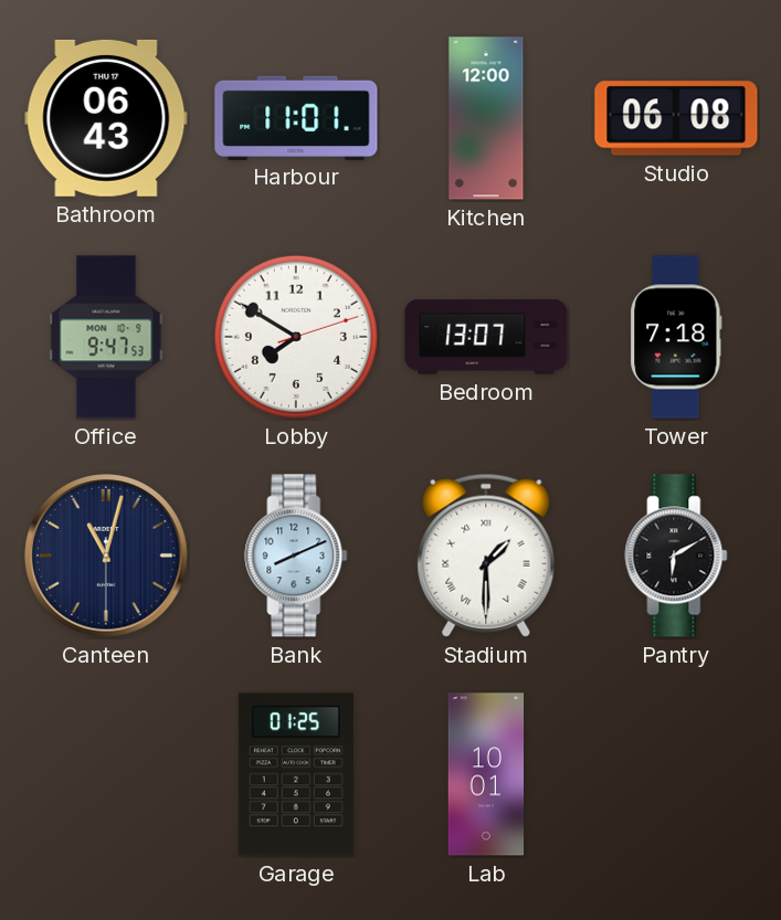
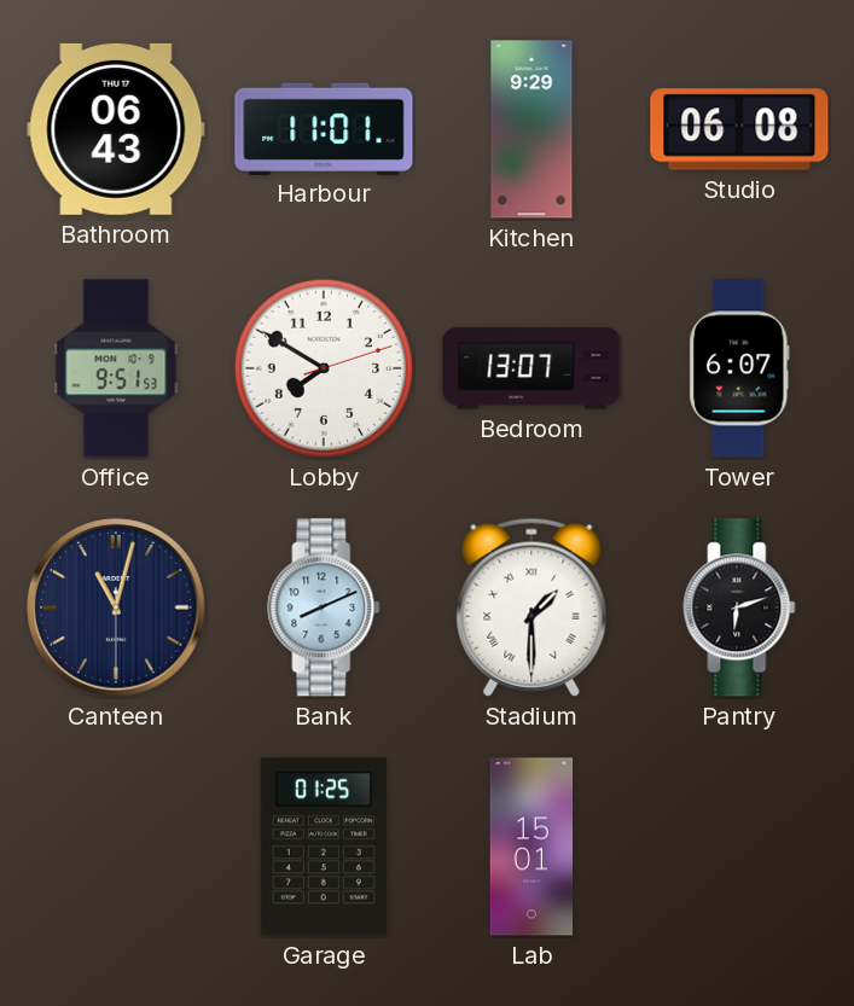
Kitchen: 12:00 -> 9:29 (531, 129)
Office: 9:47 -> 9:51 (116, 368)
Tower: 7:18 -> 6:07 (739, 368)
Pantry: 6:10 -> 6:12 (739, 607)
Lab: 10:01 -> 15:01 (531, 847)
